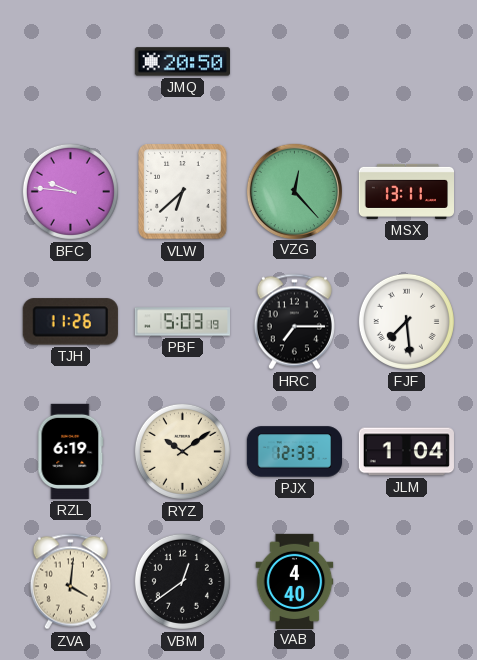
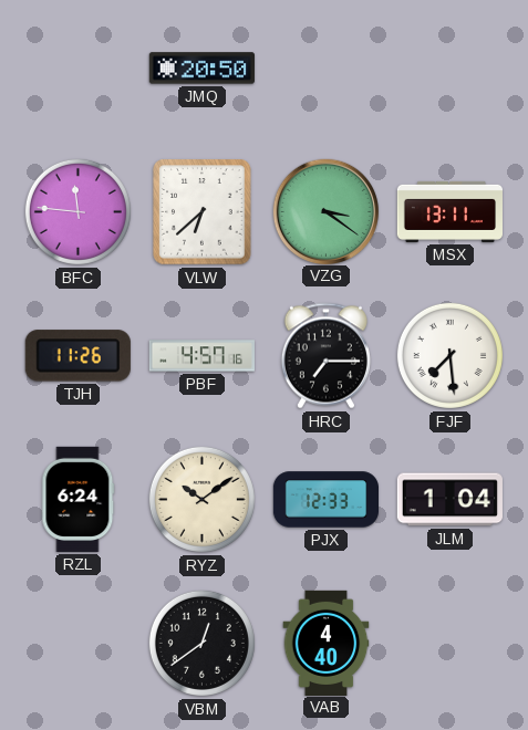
BFC: 9:46 -> 11:46 (77, 211)
VZG: 12:23 -> 3:21 (325, 211)
PBF: 5:03 -> 4:57 (201, 356)
RZL: 6:19 -> 6:24 (79, 499)
ZVA: 4:01 -> none (70, 582)
